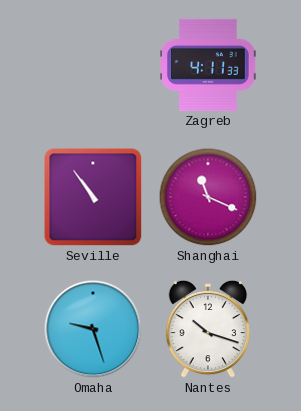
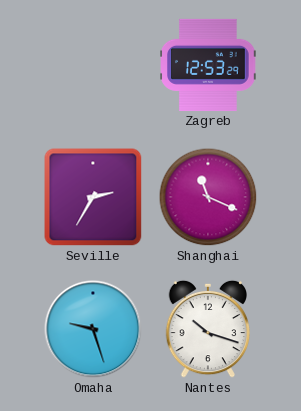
Zagreb: 4:11 -> 12:53 (208, 65)
Seville: 10:54 -> 2:35 (93, 197)
